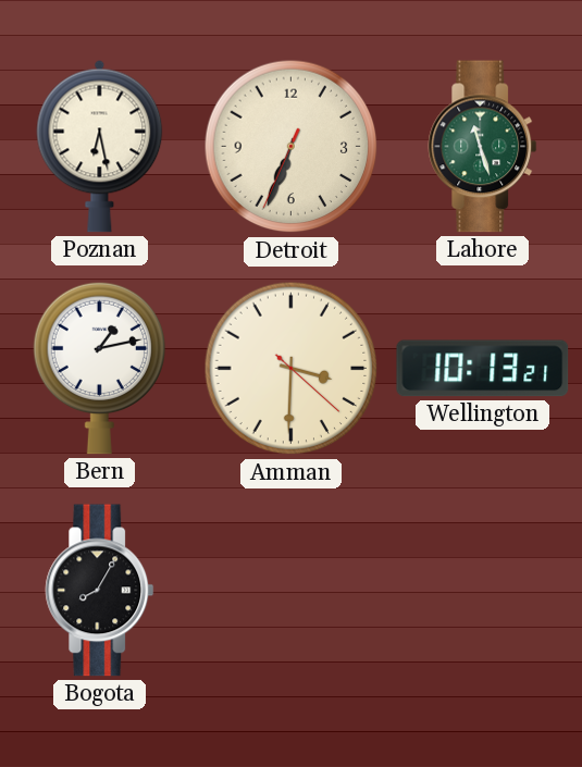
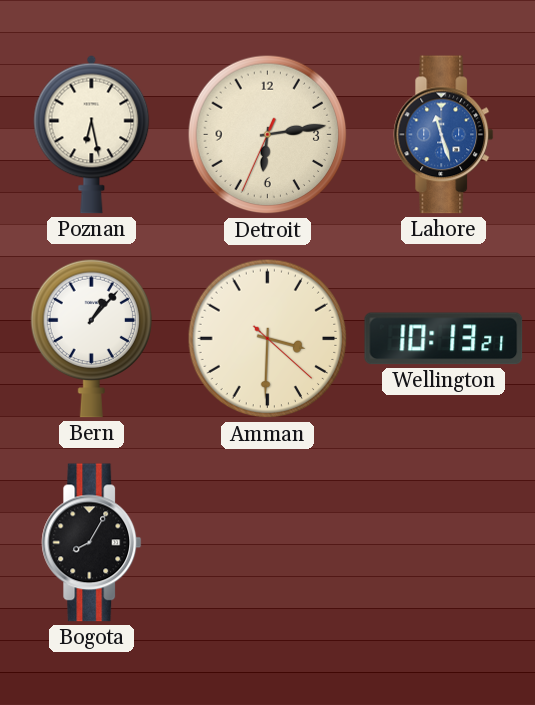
Detroit: 6:33 -> 6:13 (268, 135)
Lahore dial: green -> blue (444, 135)
Bern: 1:13 -> 1:07 (91, 338)
